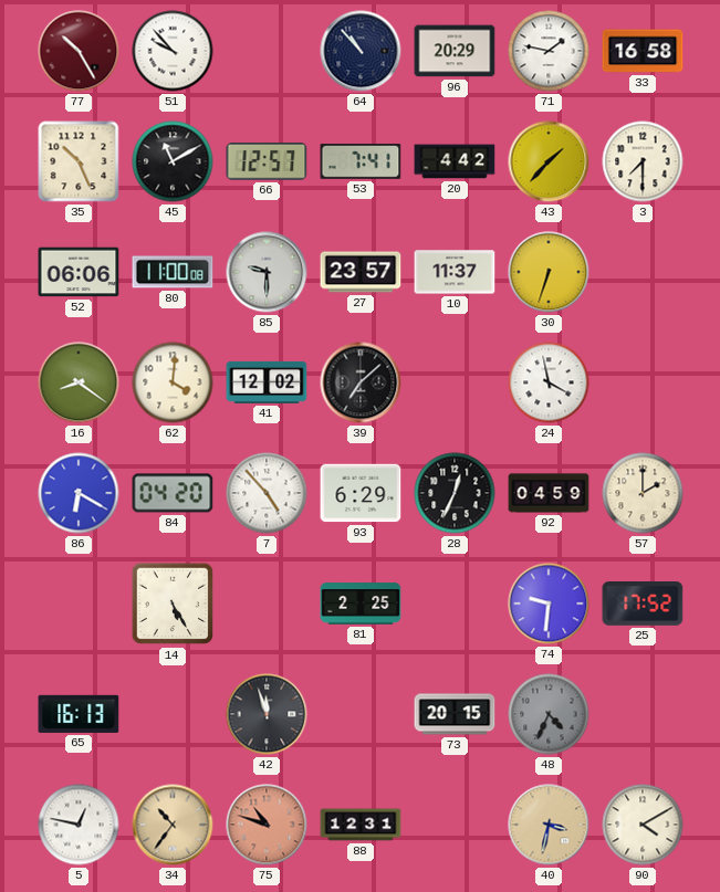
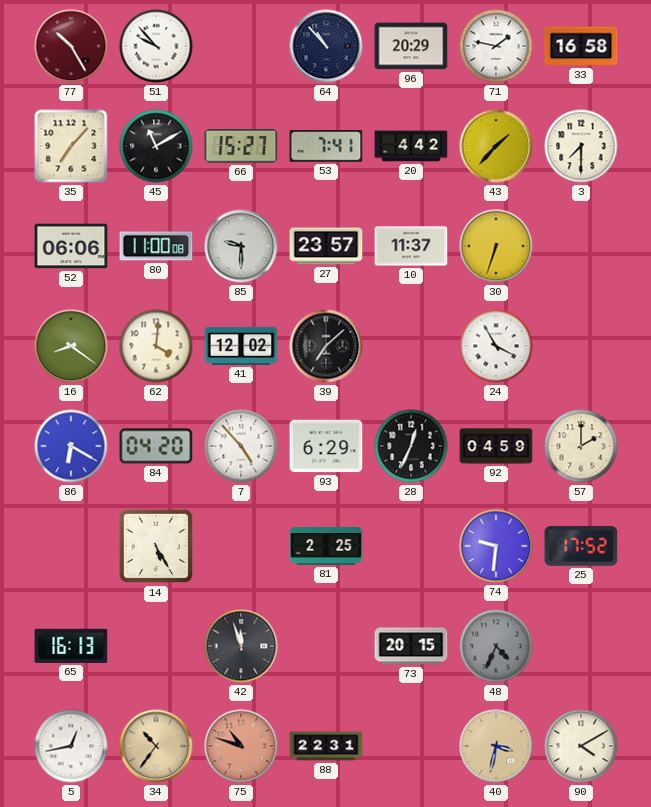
35: 10:26 -> 7:07 (71, 146)
66: 12:57 -> 15:27 (241, 147)
24: 3:58 -> 3:55 (496, 346)
5: 12:47 -> 12:43 (71, 746)
88: 12:31 -> 22:31 (326, 746)
